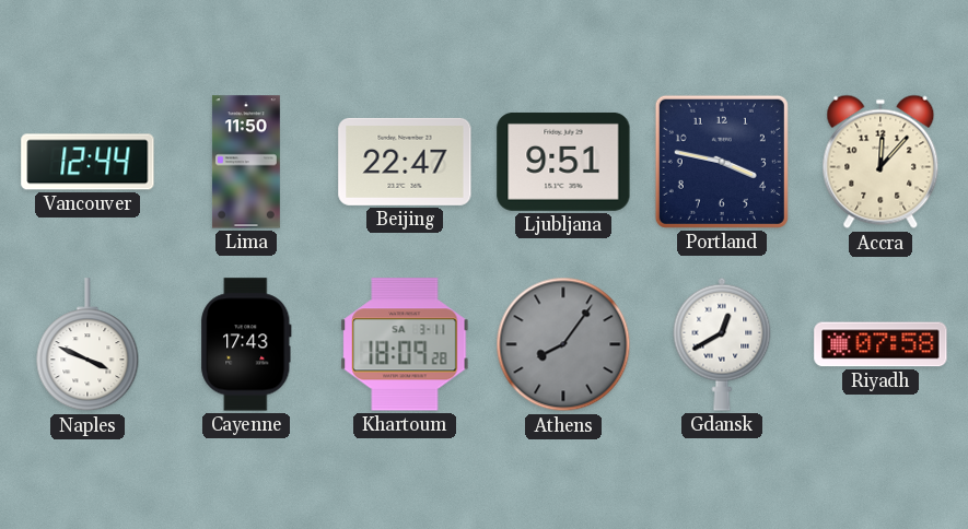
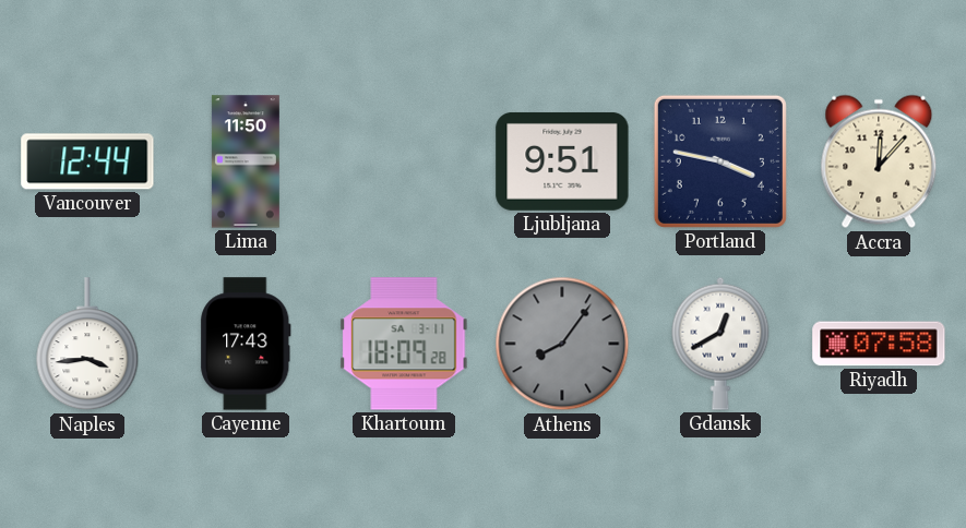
Beijing: 22:47 -> none (405, 162)
Naples: 3:49 -> 3:44 (87, 345)
